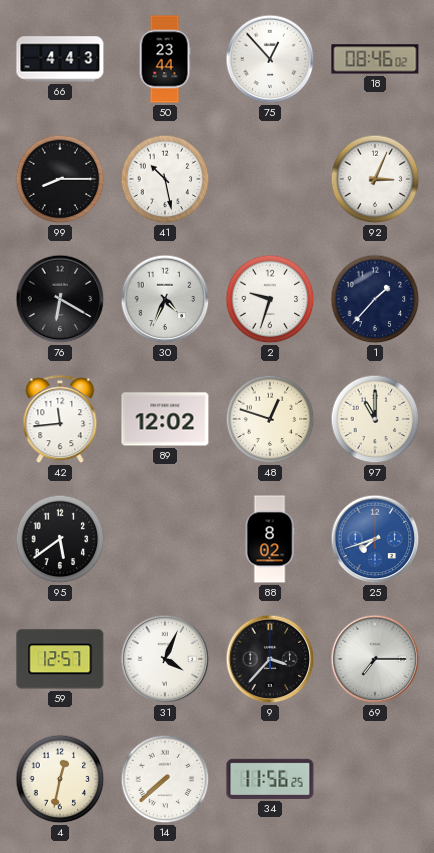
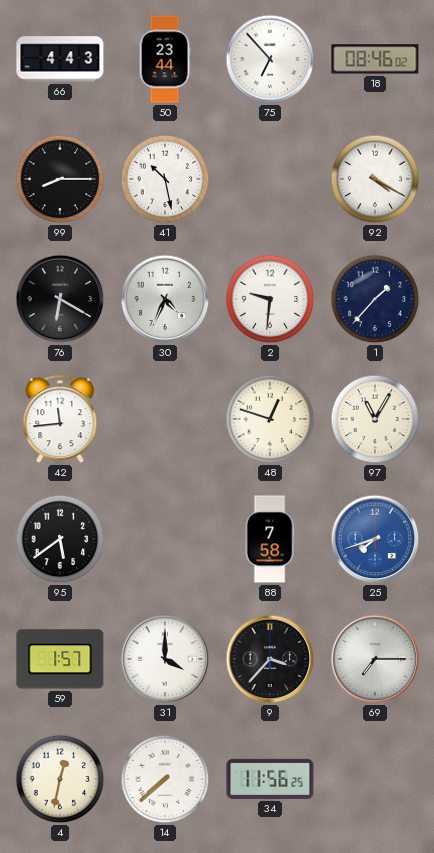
75: 12:53 -> 6:53 (270, 59)
92: 3:04 -> 4:20 (375, 179)
2: 9:33 -> 9:31 (270, 299)
89: 12:02 -> none (165, 419)
97: 11:00 -> 11:05 (375, 419)
88: 8:02 -> 7:58 (270, 539)
59: 12:57 -> 1:57 (60, 659)
31: 4:04 -> 4:00 (165, 659)
